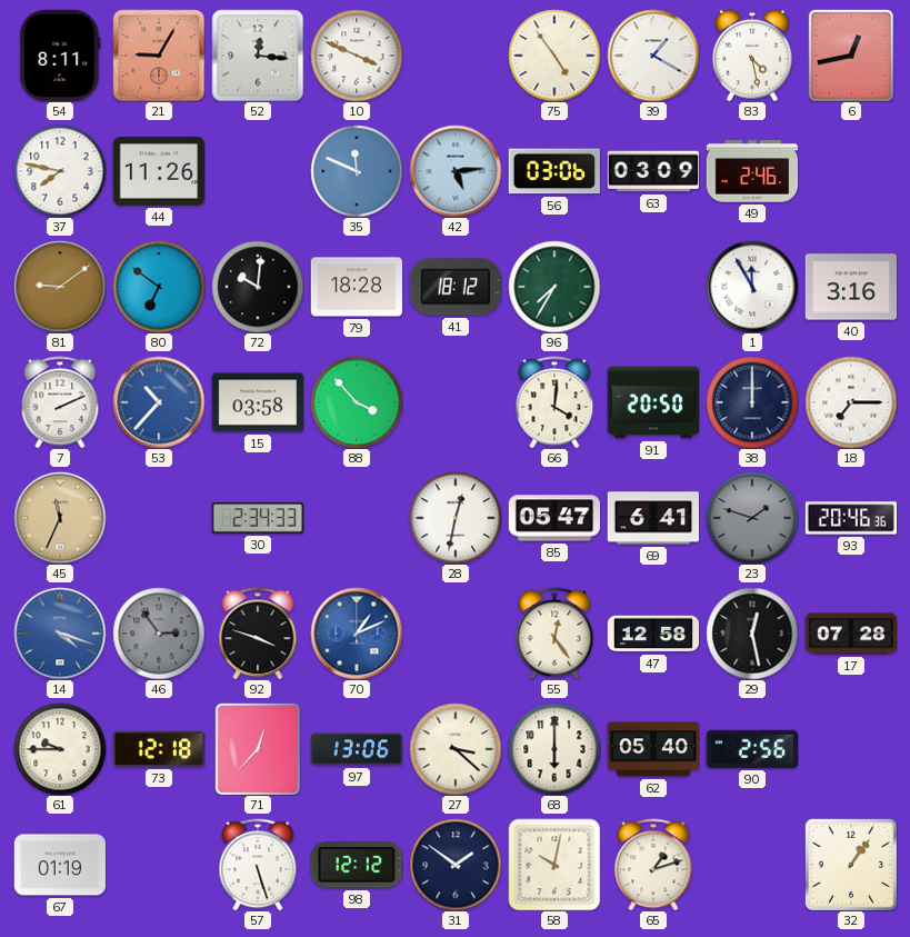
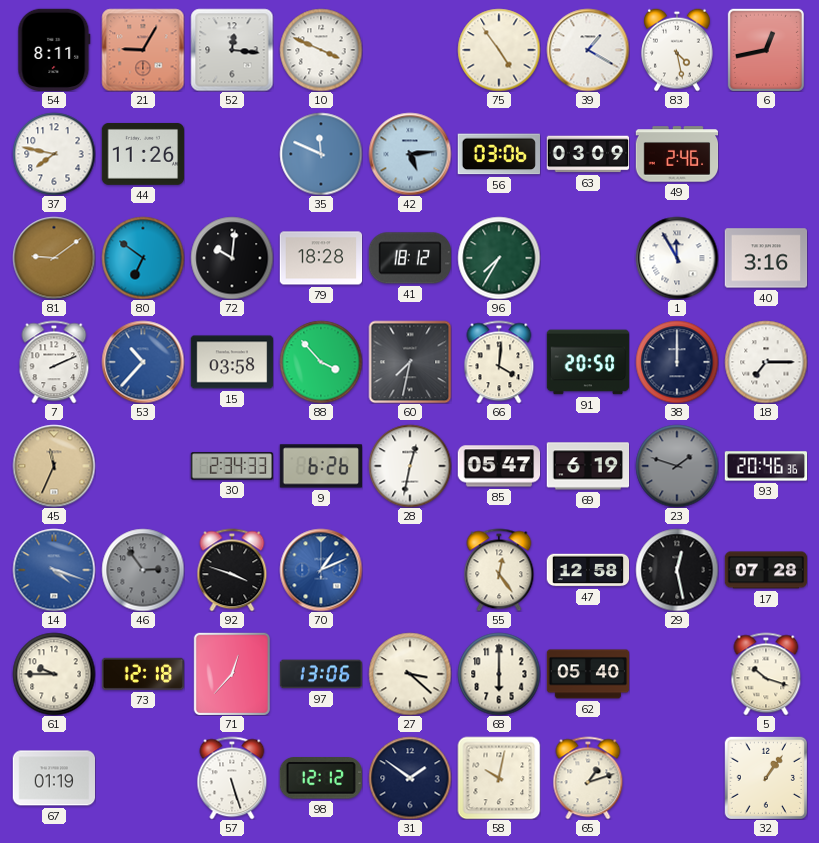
60: none -> 7:32 (410, 362)
9: none -> 6:26 (320, 466)
69: 6:41 -> 6:19 (588, 466)
90: 2:56 -> none (751, 749)
5: none -> 10:18 (766, 674)
